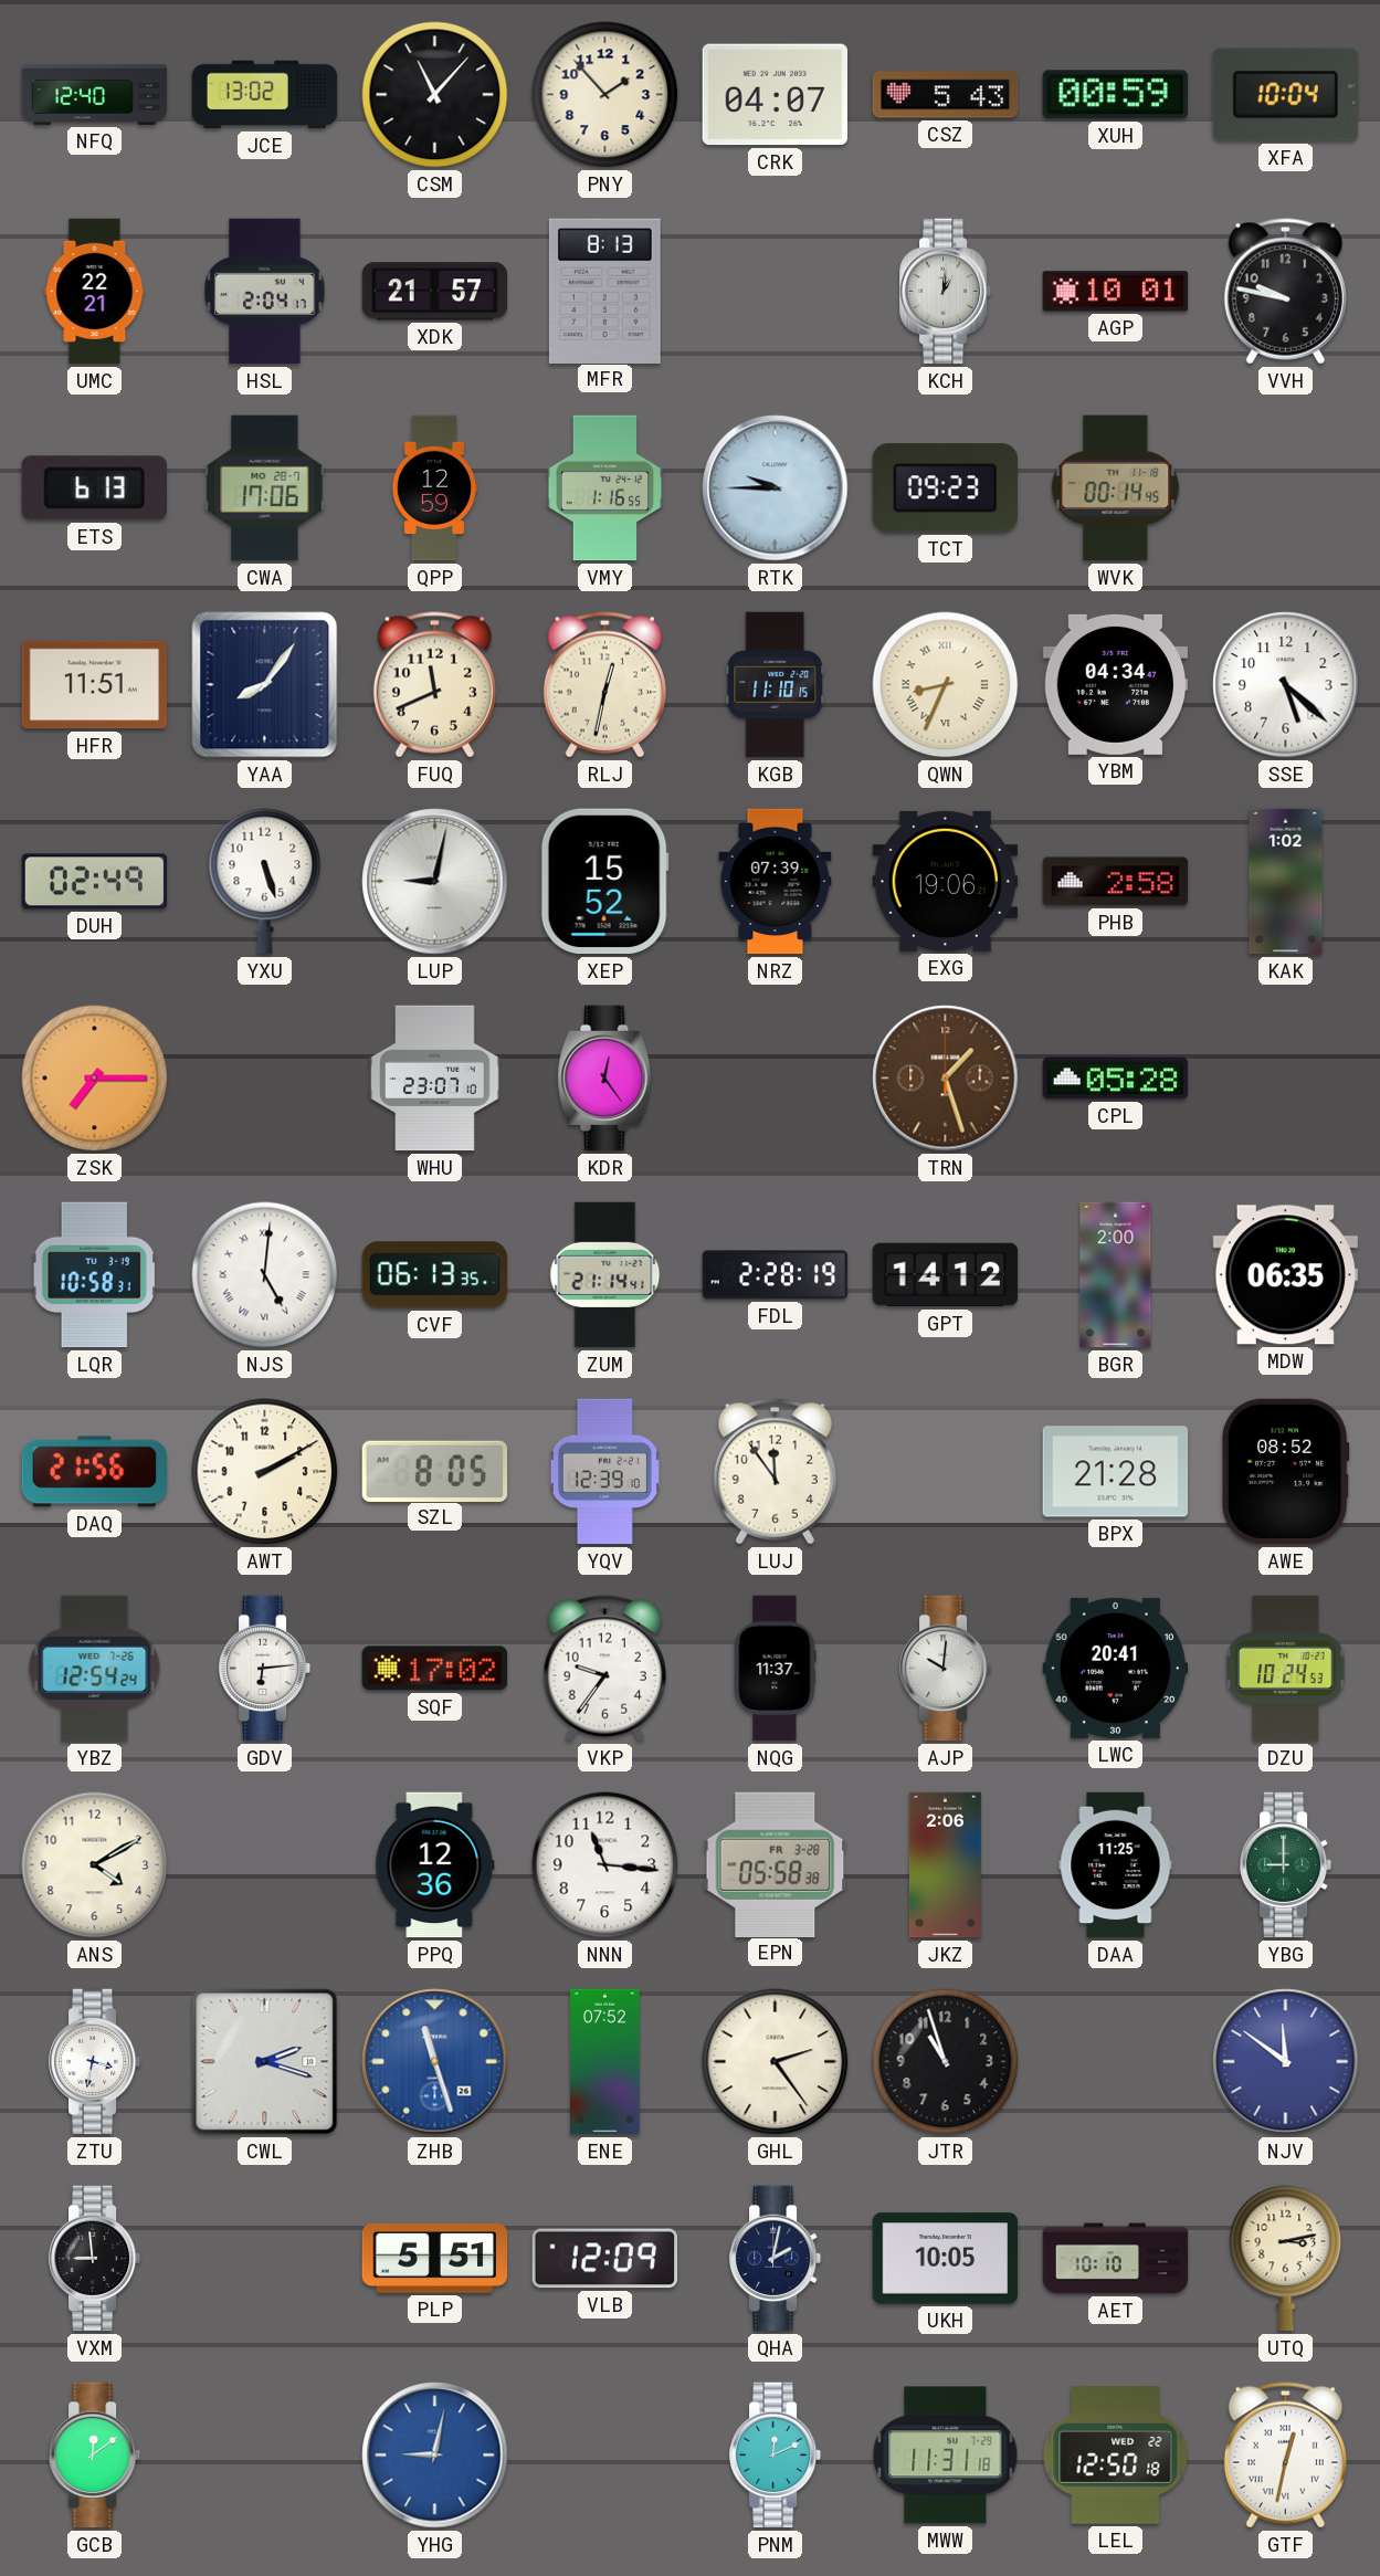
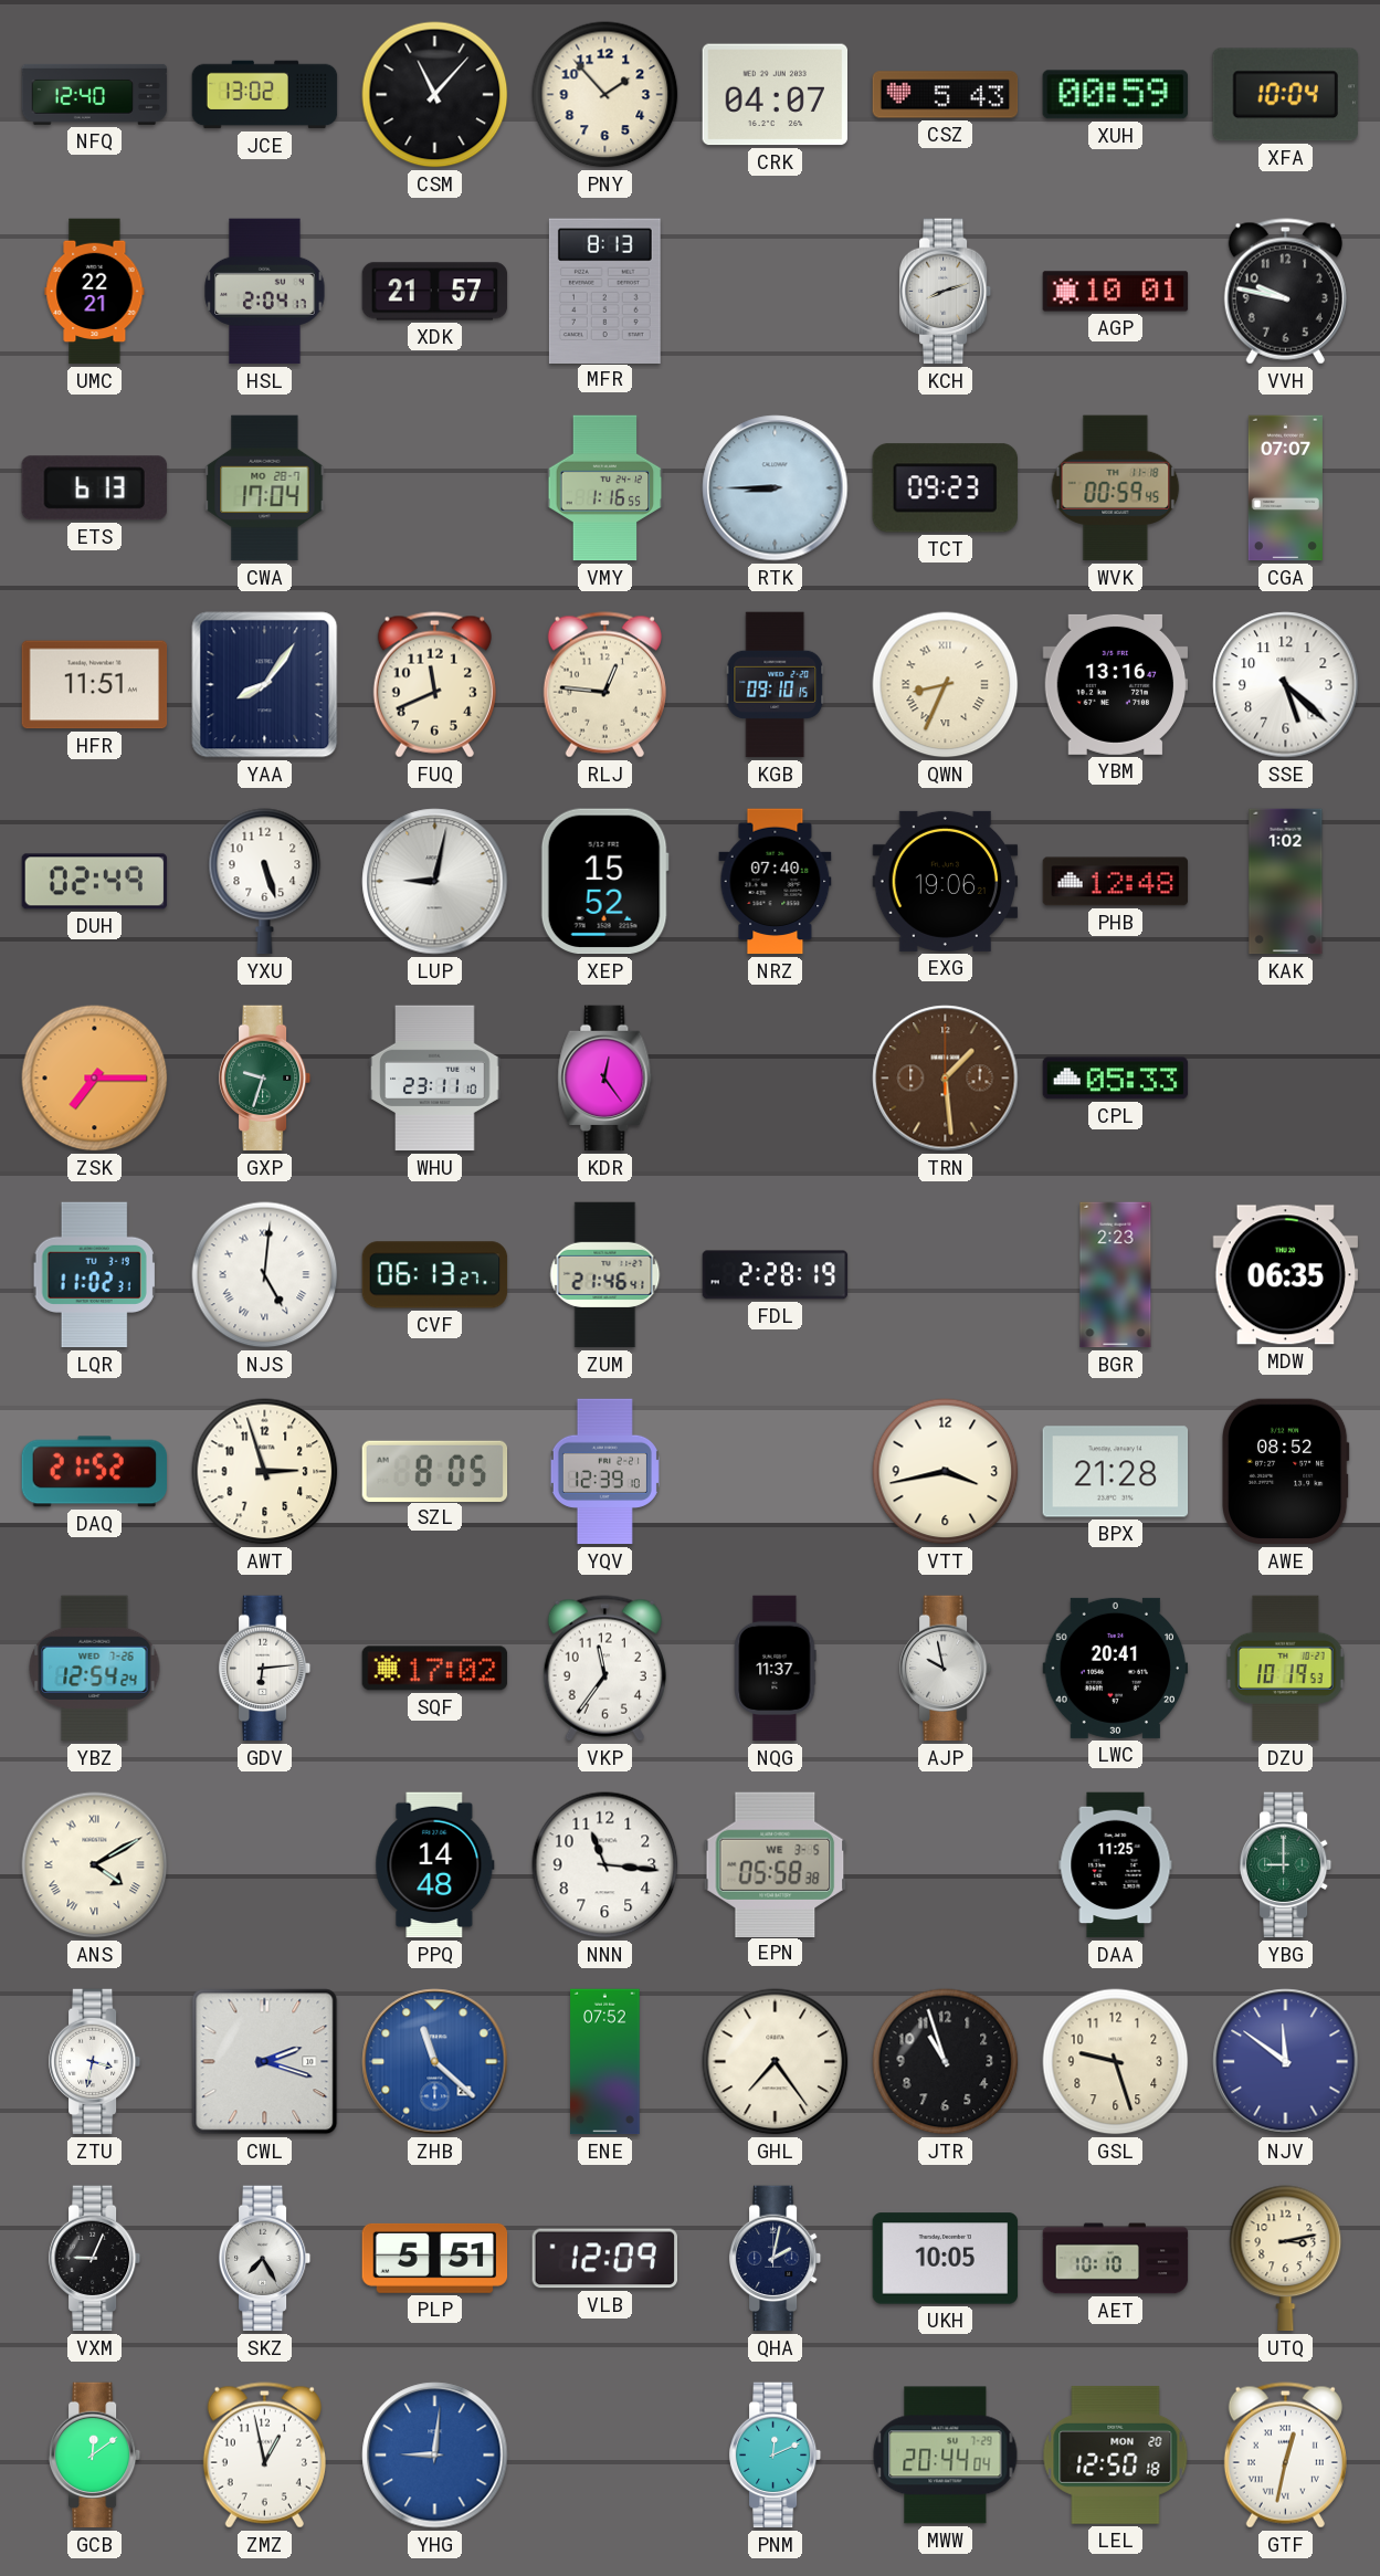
KCH: 1:01 -> 8:12 (946, 292)
CWA: 17:06 -> 17:04 (265, 488)
QPP: 12:59 -> none (433, 488)
RTK: 9:45 -> 8:45 (776, 488)
WVK: 00:14 -> 00:59 (1116, 488)
CGA: none -> 07:07 (1285, 488)
RLJ: 12:32 -> 12:46 (604, 685)
KGB: 11:10 -> 09:10 (776, 685)
YBM: 04:34 -> 13:16 (1116, 684)
NRZ: 07:39 -> 07:40 (776, 882)
PHB: 2:58 -> 12:48 (1116, 882)
GXP: none -> 9:33 (265, 1079)
WHU: 23:07 -> 23:11 (435, 1079)
TRN: 1:27 -> 1:29 (946, 1079)
CPL: 05:28 -> 05:33 (1116, 1079)
LQR: 10:58 -> 11:02 (95, 1275)
CVF: 06:13:35 -> 06:13:27 (435, 1275)
ZUM: 21:14 -> 21:46 (605, 1275)
GPT: 14:12 -> none (946, 1275)
BGR: 2:00 -> 2:23 (1116, 1275)
DAQ: 21:56 -> 21:52 (94, 1472)
AWT: 2:10 -> 2:57 (265, 1472)
LUJ: 11:54 -> none (775, 1472)
VTT: none -> 3:43 (946, 1472)
VKP: 9:36 -> 11:36 (604, 1669)
AJP: 10:01 -> 9:58 (946, 1669)
DZU: 10:24 -> 10:19 (1286, 1669)
ANS numerals: Arabic -> Roman (95, 1865)
PPQ: 12:36 -> 14:48 (435, 1865)
EPN date: FR 3-28 -> WE 3-5 (776, 1864)
JKZ: 2:06 -> none (945, 1865)
ZHB: 11:27 -> 11:22 (435, 2062)
GHL: 2:24 -> 7:24 (776, 2062)
GSL: none -> 9:27 (1116, 2062)
VXM: 8:59 -> 9:04 (95, 2259)
SKZ: none -> 7:25 (265, 2259)
ZMZ: none -> 12:58 (264, 2456)
YHG: 9:02 -> 9:01 (435, 2456)
MWW: 11:31 -> 20:44 (946, 2456)
LEL date: WED 22 -> MON 20 (1116, 2456)
